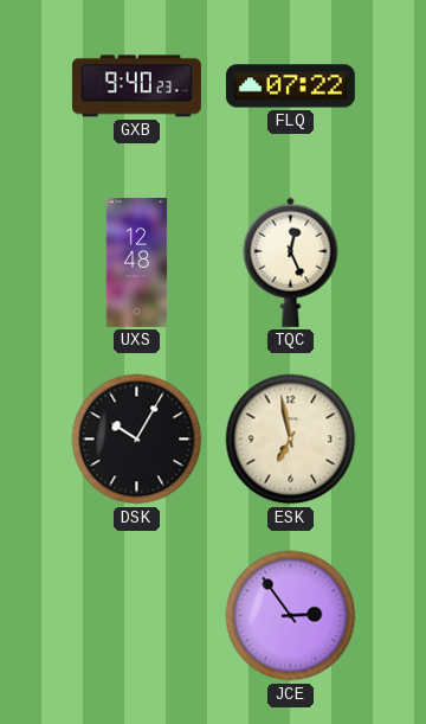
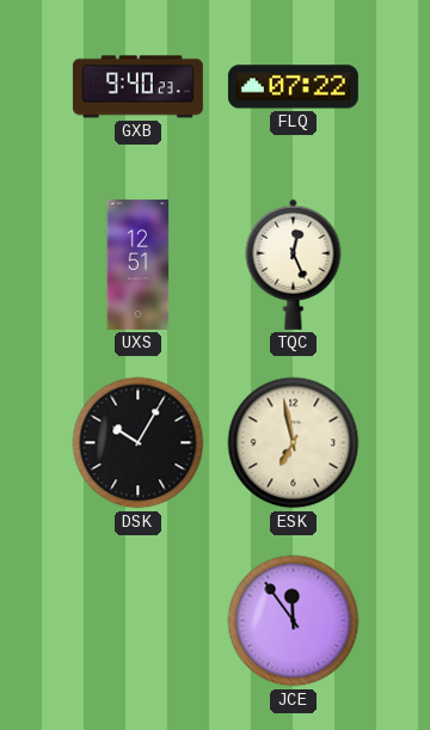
UXS: 12:48 -> 12:51 (139, 264)
JCE: 2:54 -> 11:54 (294, 621)
